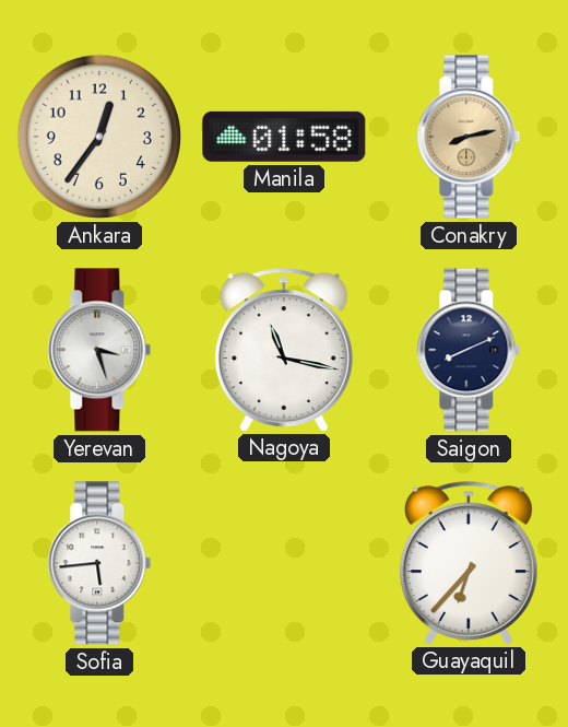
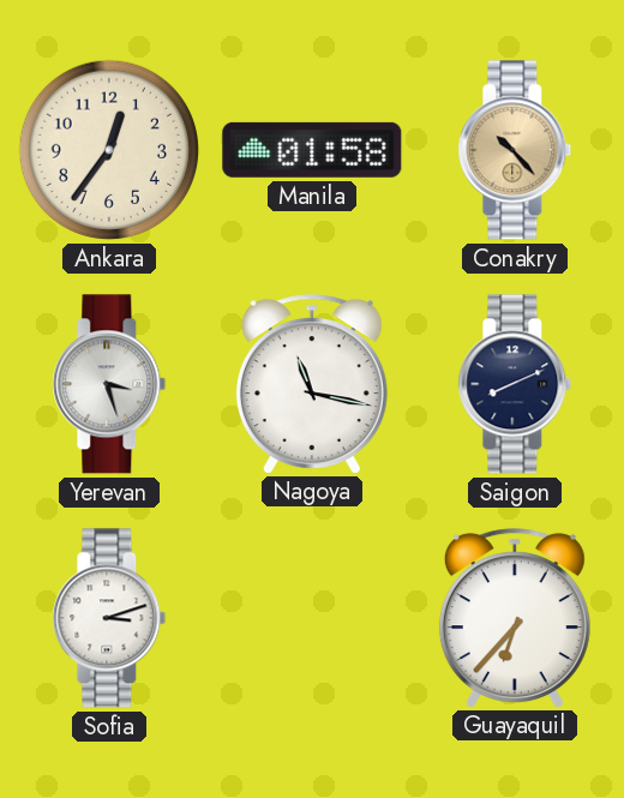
Conakry: 8:13 -> 10:23 (515, 150)
Sofia: 5:44 -> 3:12 (109, 618)
